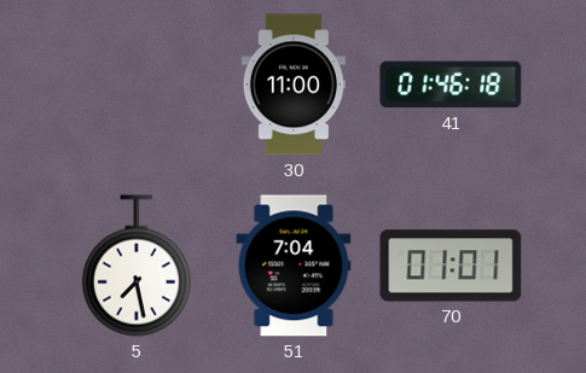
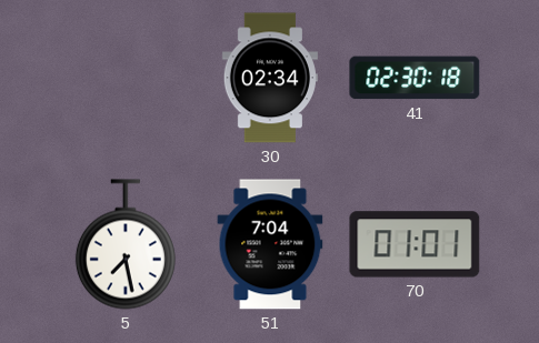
30: 11:00 -> 02:34 (270, 78)
41: 01:46 -> 02:30 (415, 78)
